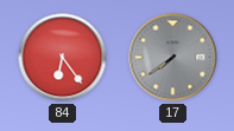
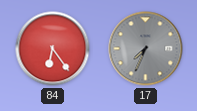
17: 7:39 -> 7:34 (146, 49)
